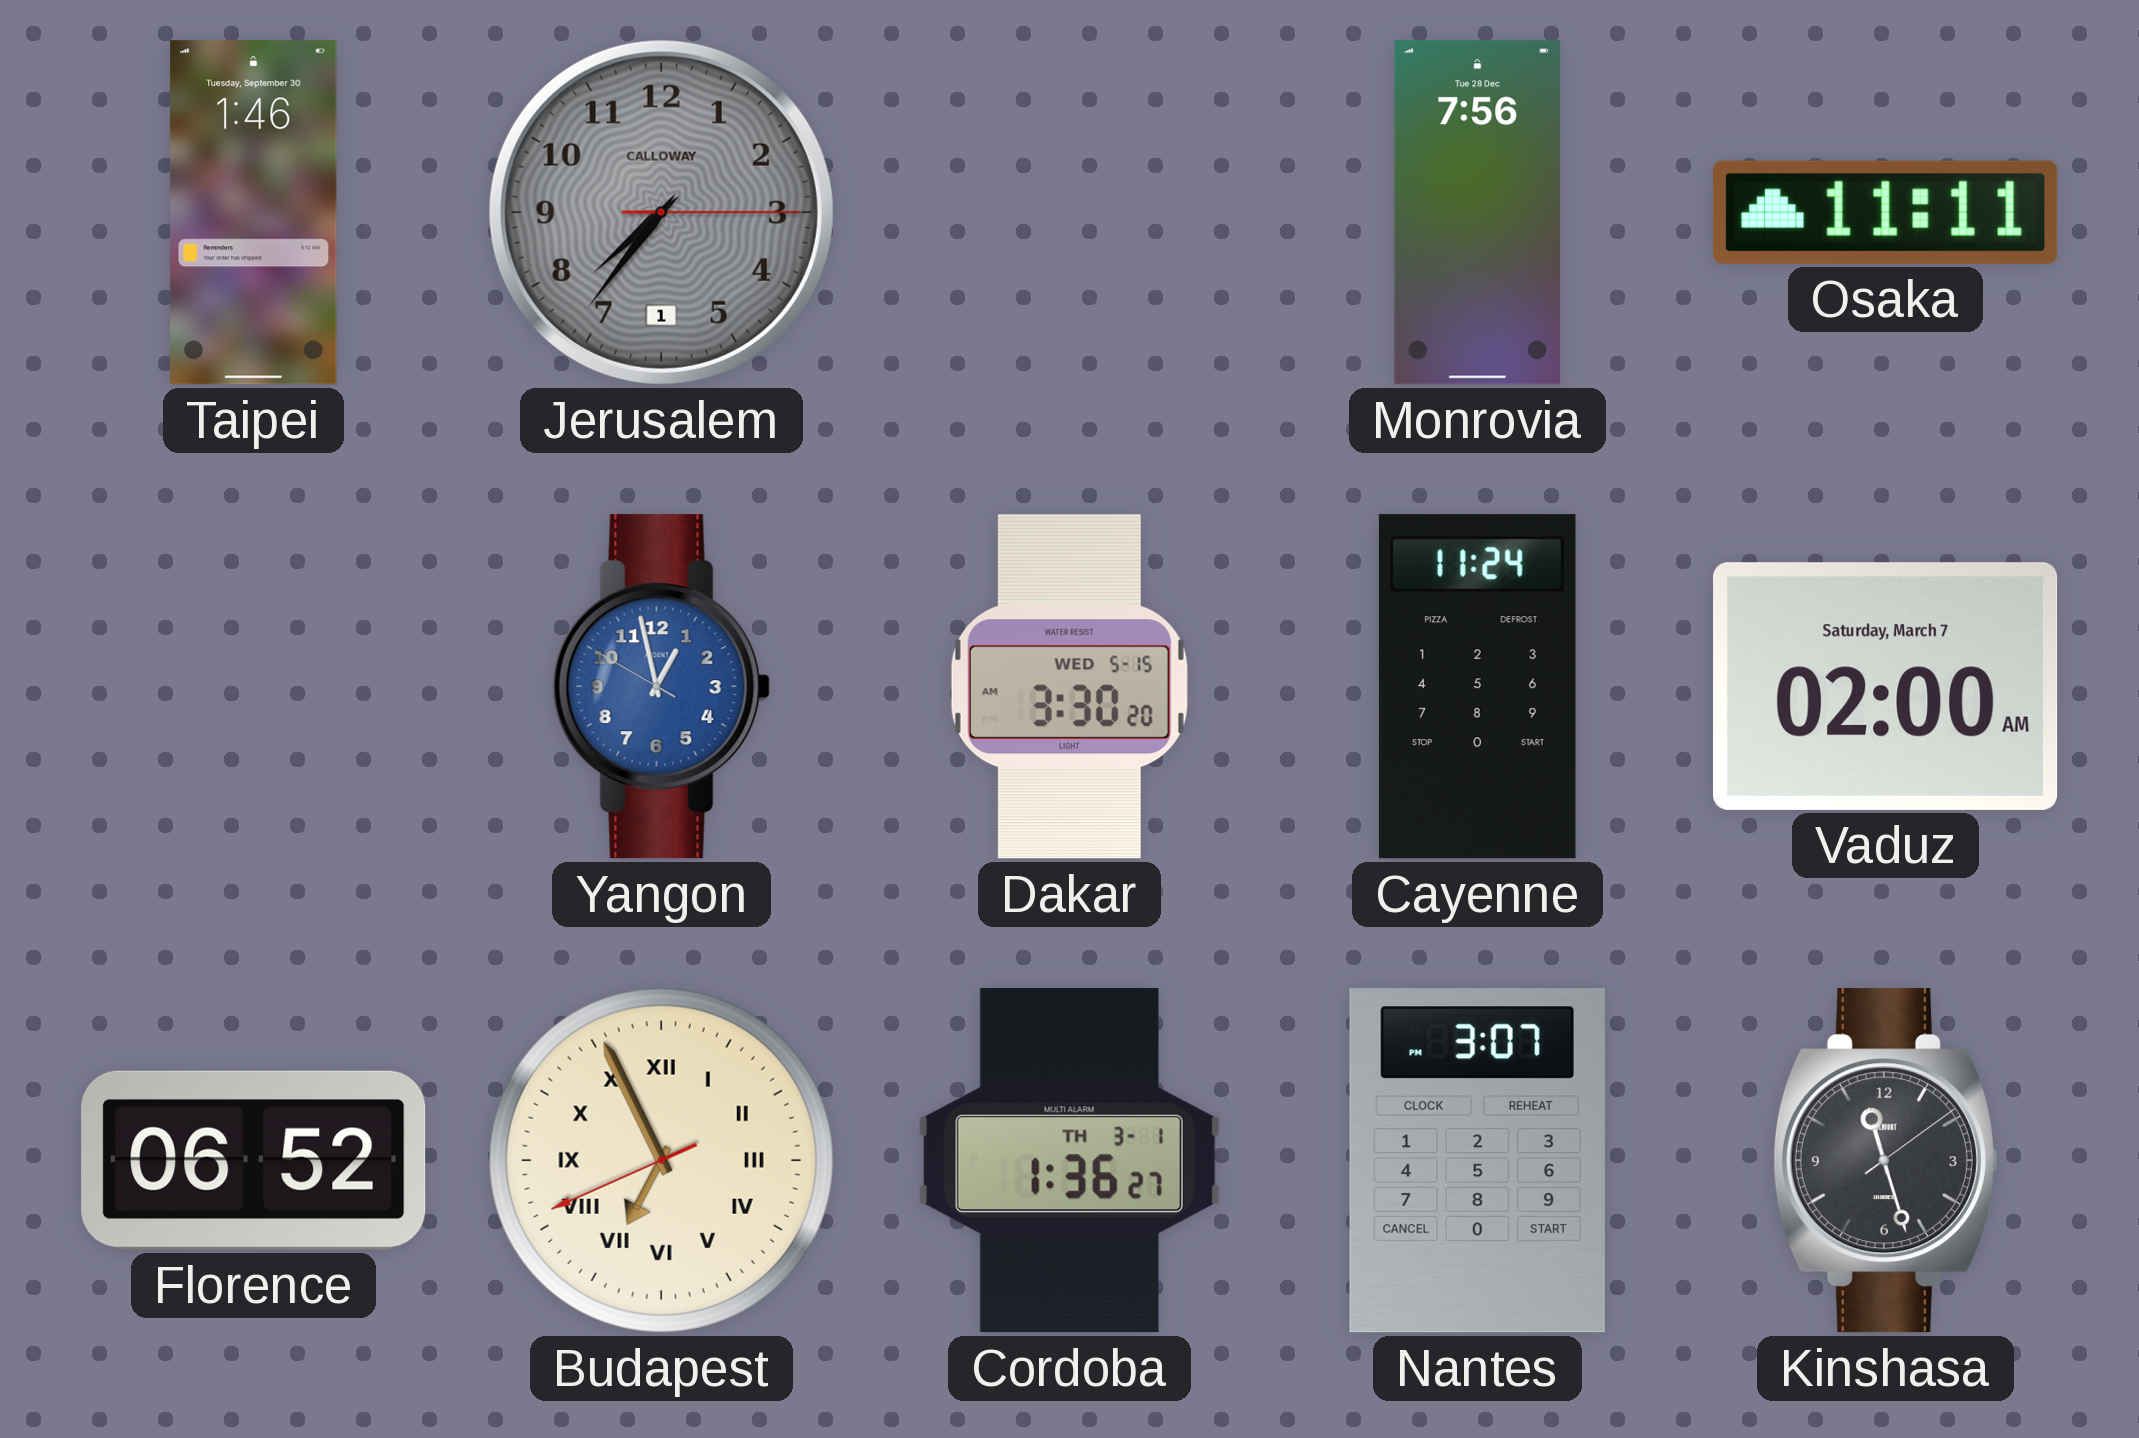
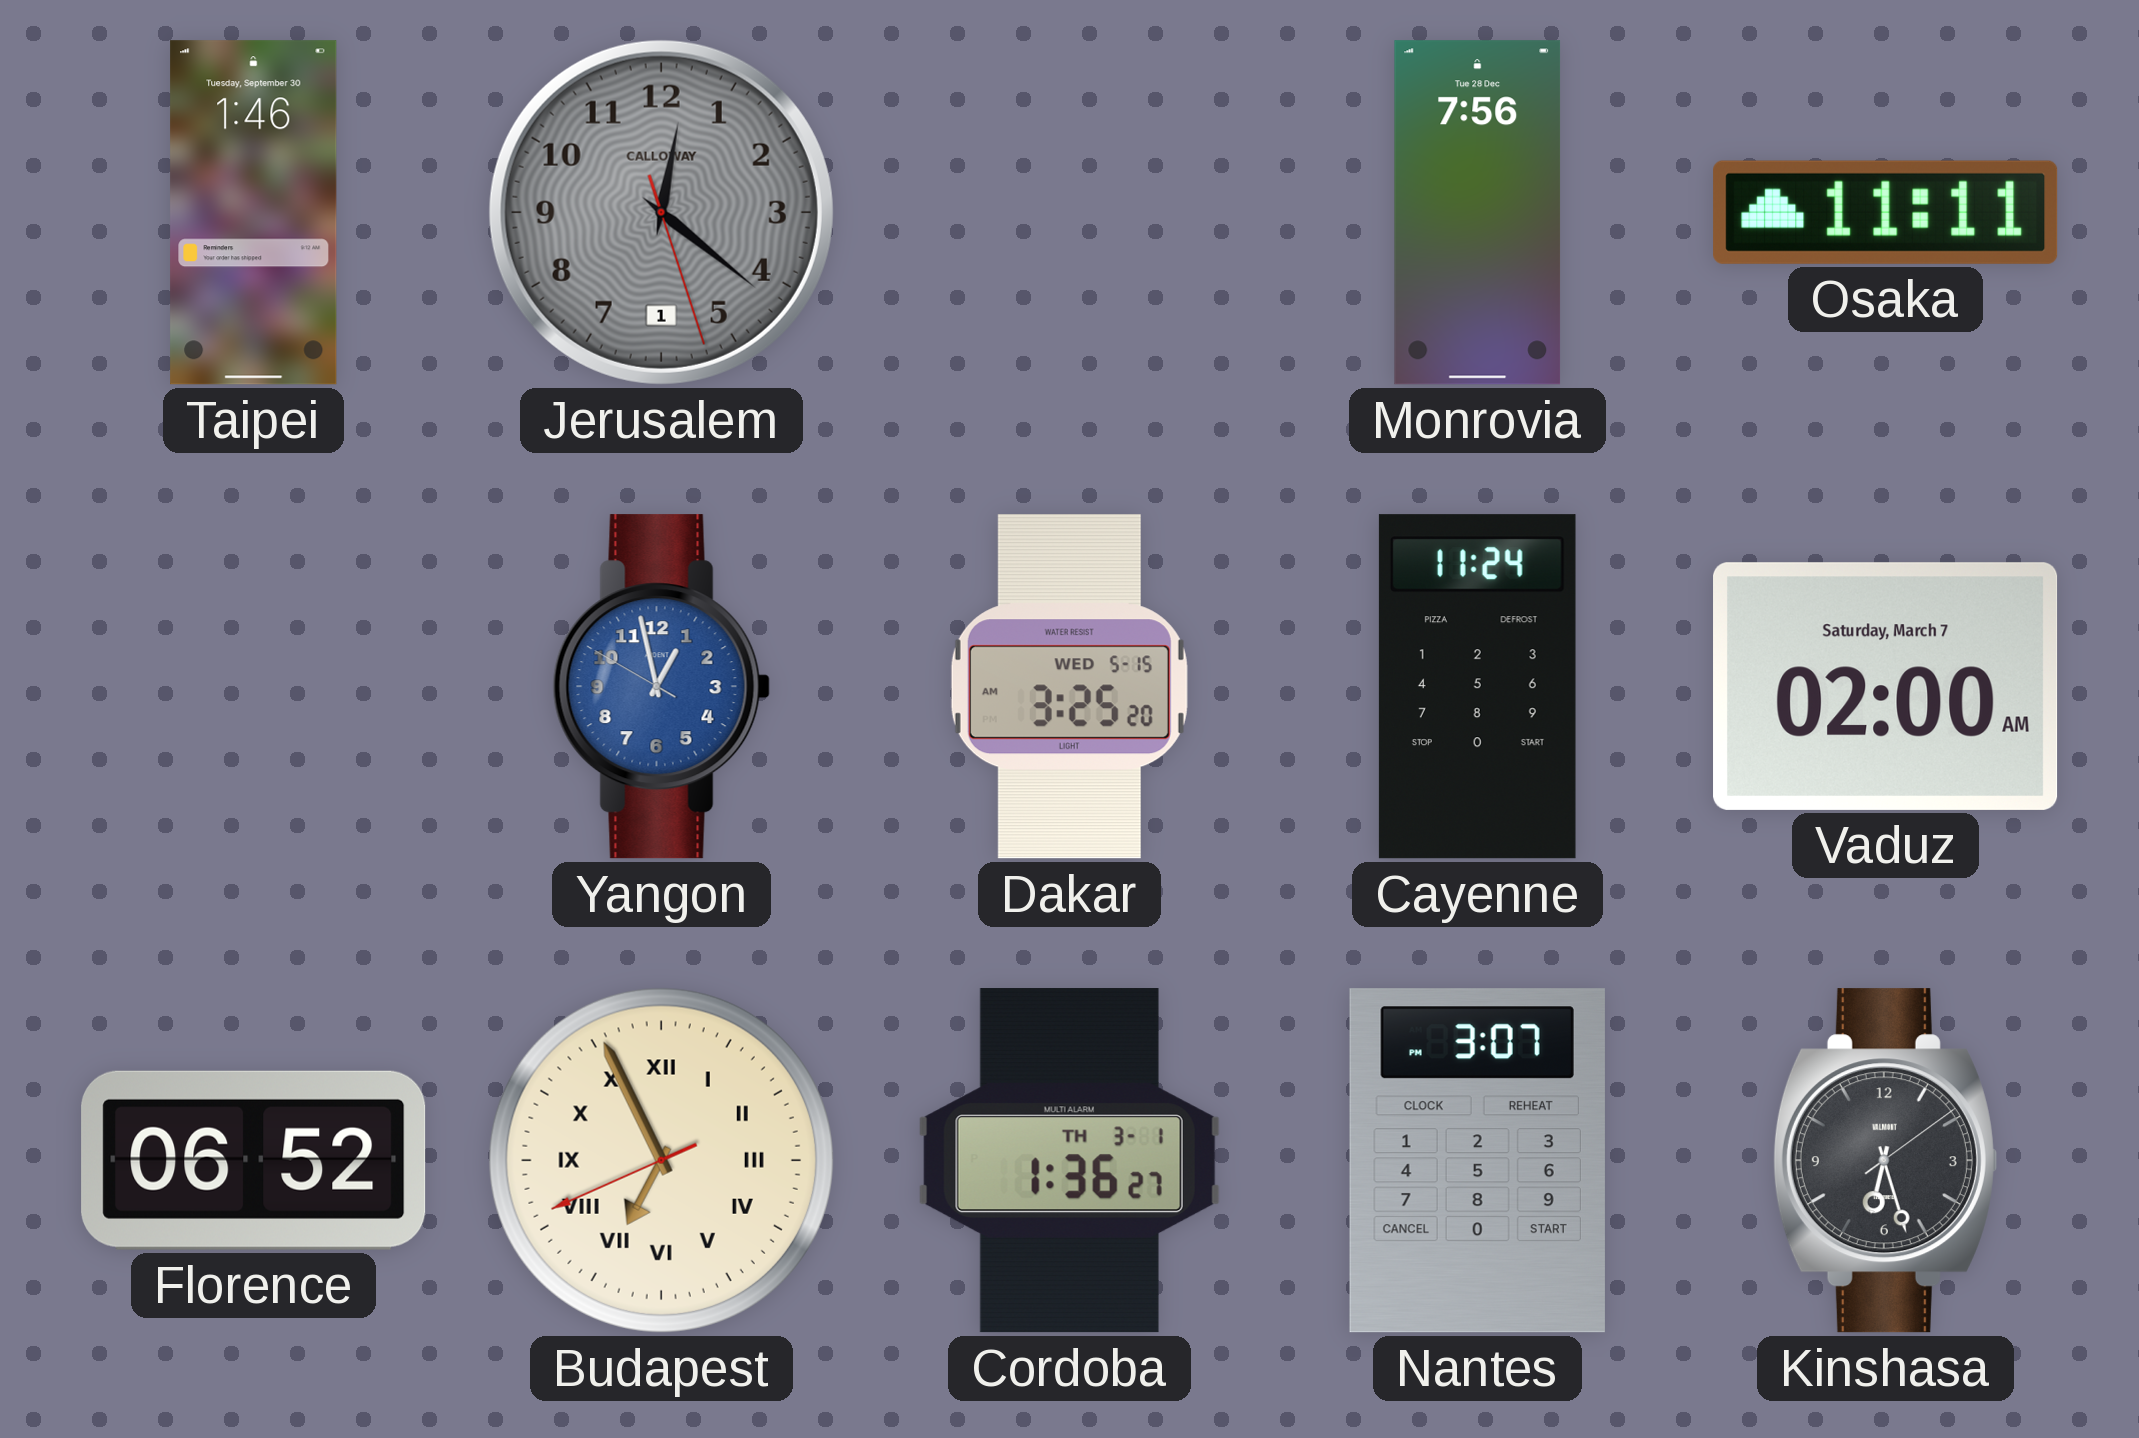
Jerusalem: 7:36 -> 12:21 (661, 212)
Dakar: 3:30 -> 3:25 (1069, 687)
Kinshasa: 11:27 -> 6:27 (1885, 1161)
